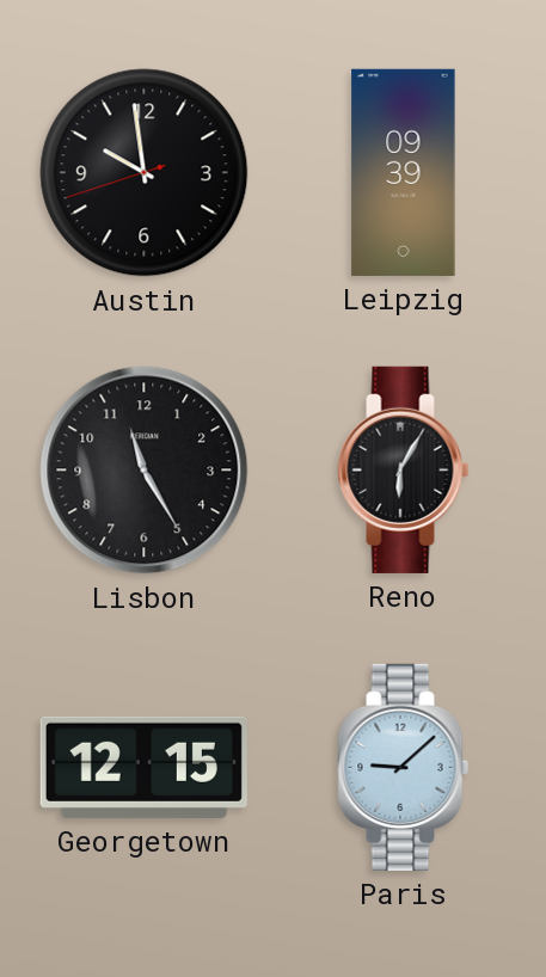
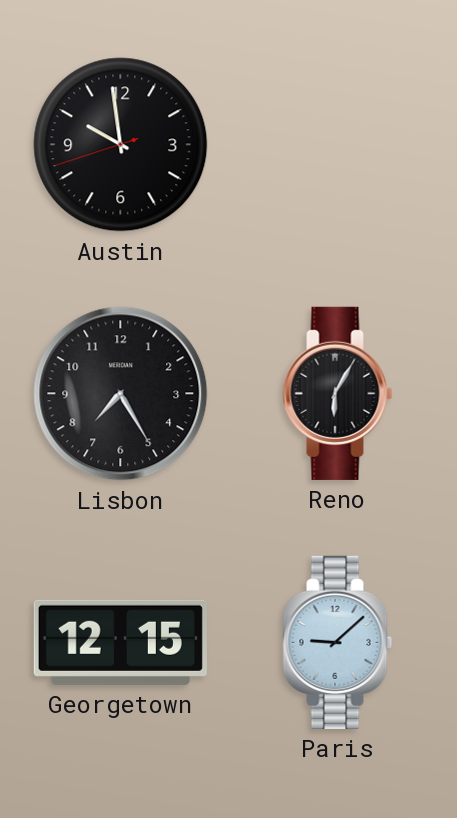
Leipzig: 09:39 -> none (404, 172)
Lisbon: 11:25 -> 7:25 (121, 394)
